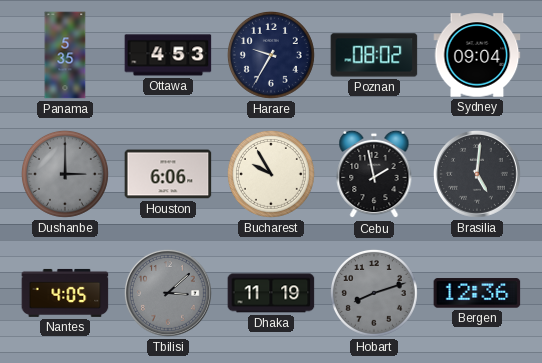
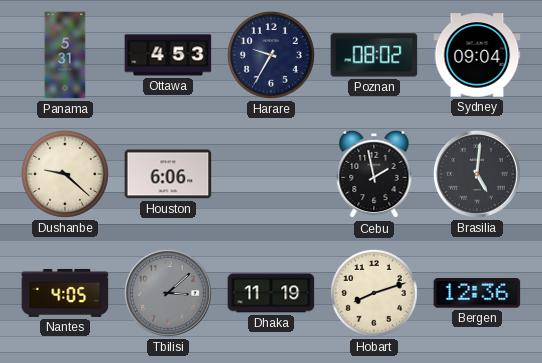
Panama: 5:35 -> 5:31 (65, 55)
Dushanbe: 3:00 -> 9:22 (65, 174)
Dushanbe dial: grey -> cream (65, 174)
Bucharest: 9:55 -> none (271, 174)
Hobart dial: grey -> cream (374, 293)
